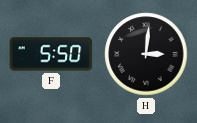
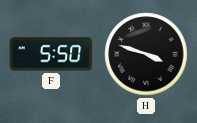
H: 3:01 -> 3:48 (146, 54)
